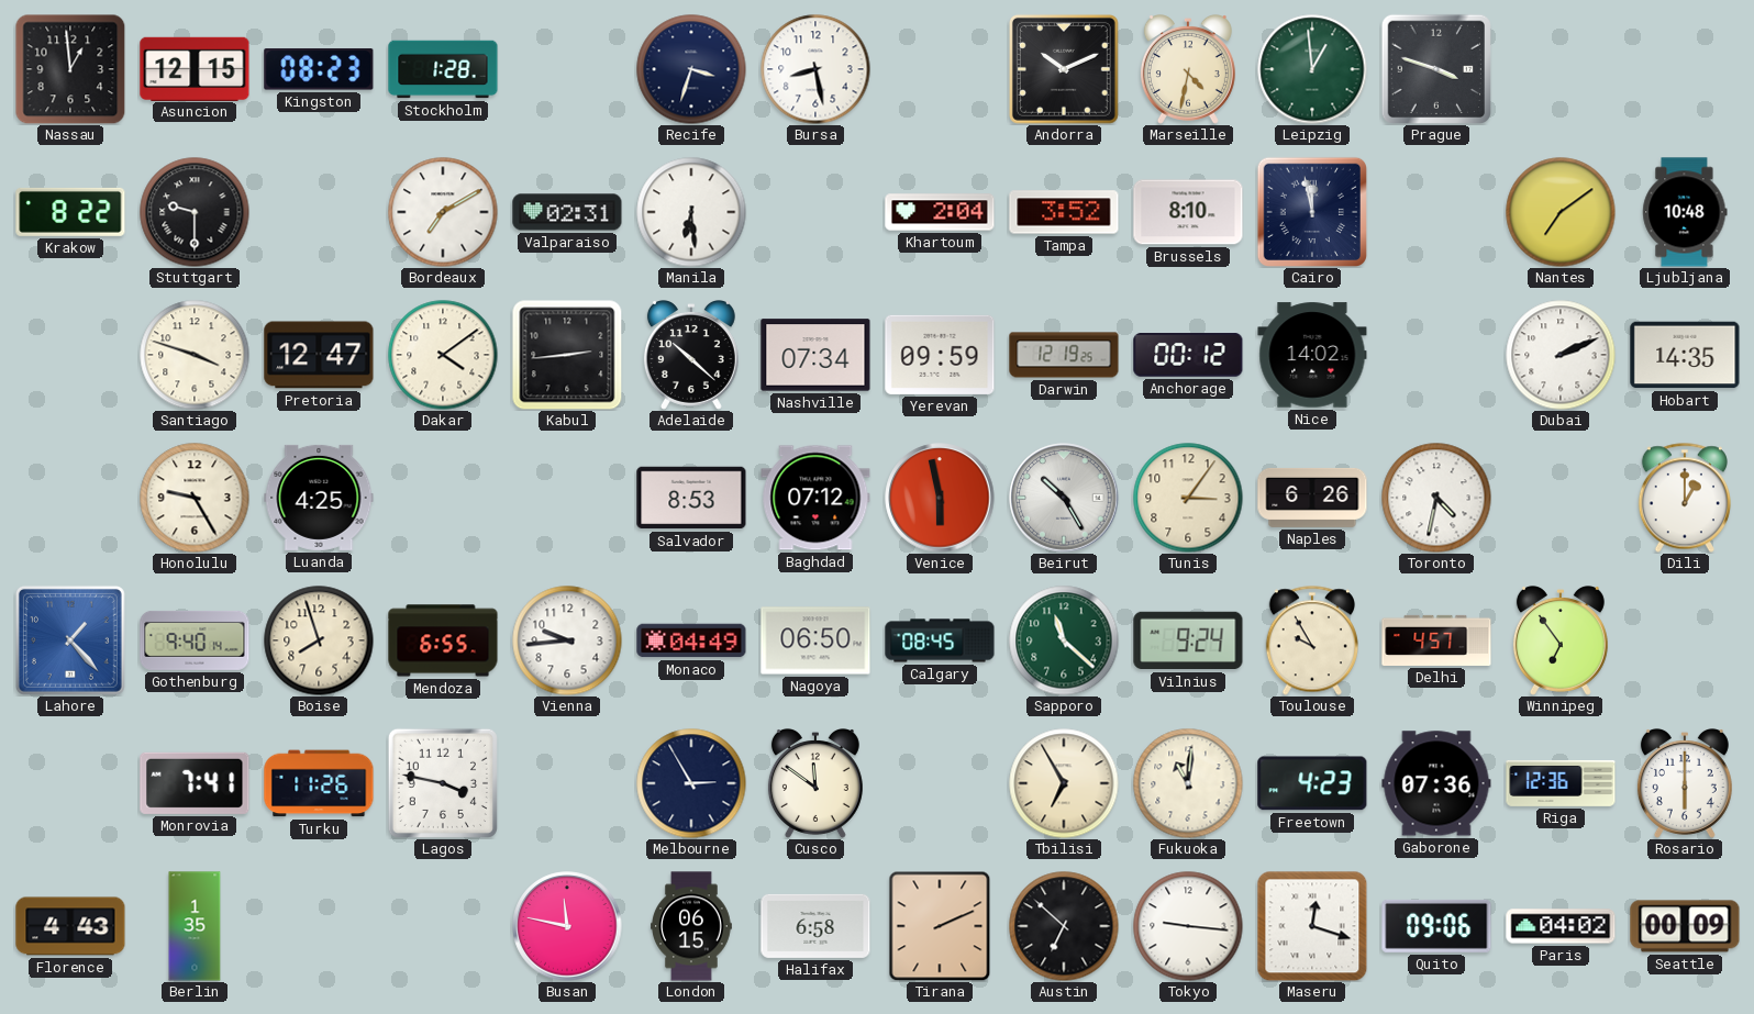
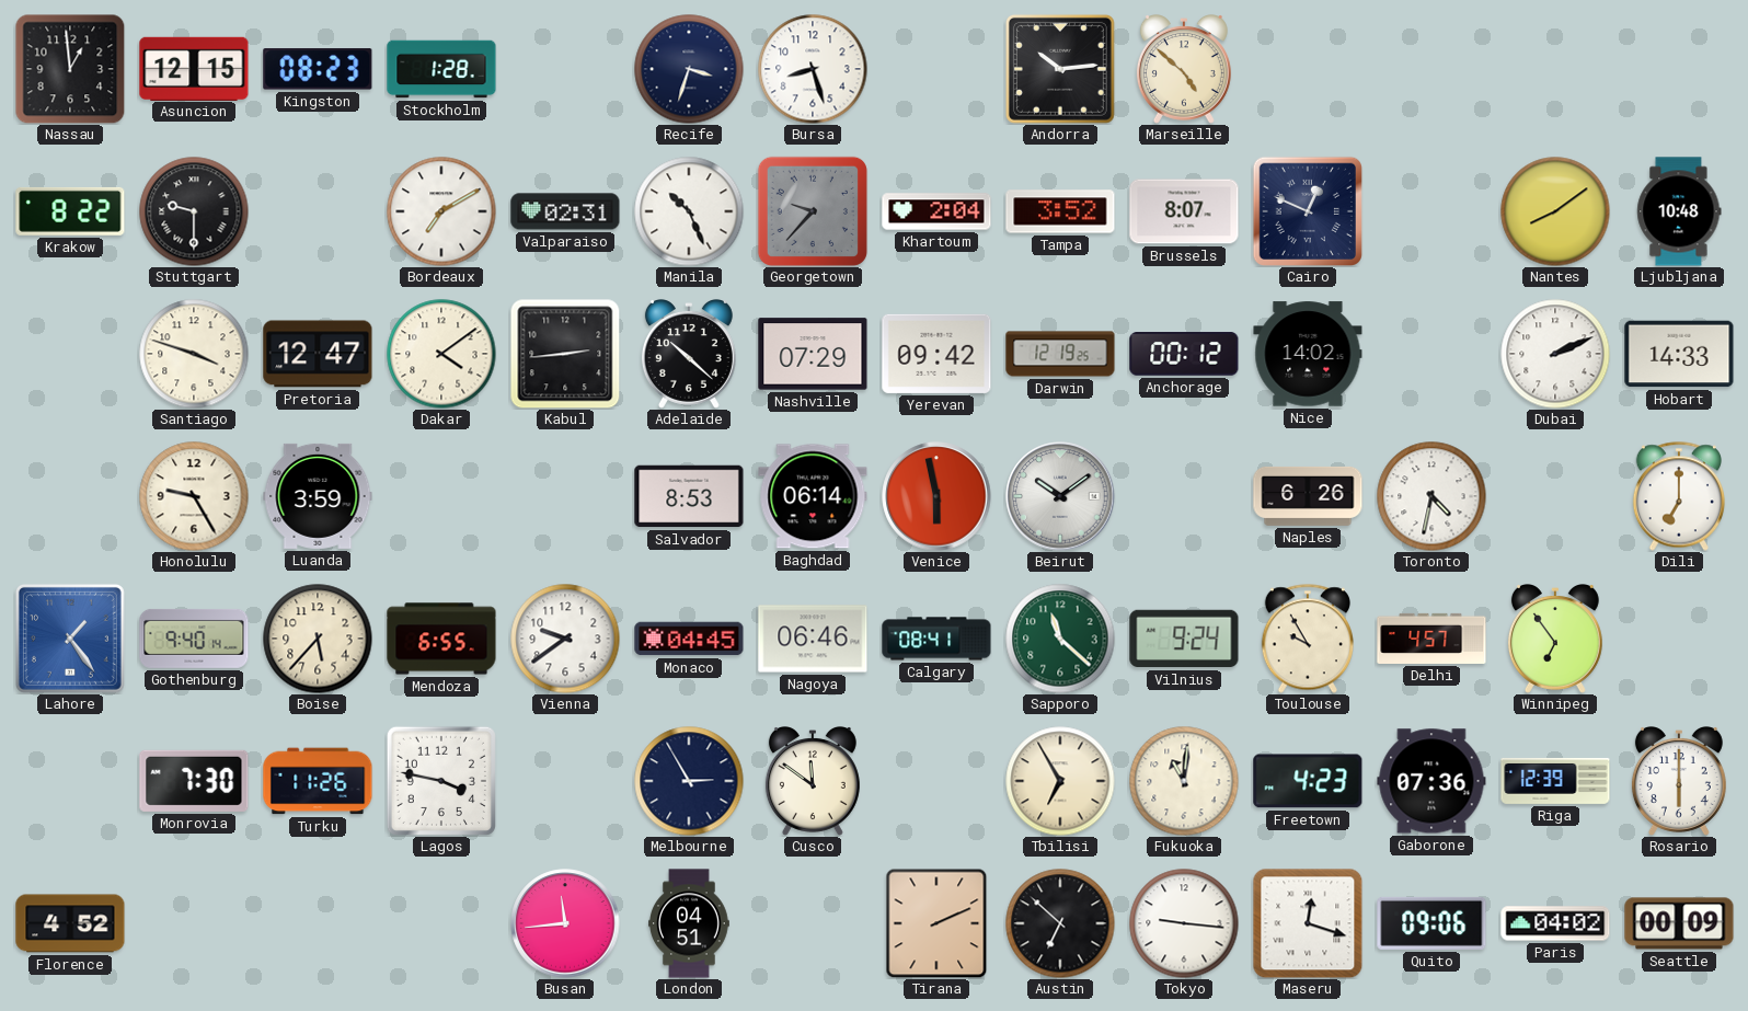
Bursa: 8:28 -> 8:27 (813, 69)
Andorra: 10:11 -> 10:14 (1060, 69)
Marseille: 4:32 -> 4:52 (1184, 70)
Leipzig: 12:59 -> none (1312, 69)
Prague: 3:48 -> none (1435, 68)
Manila: 6:29 -> 10:26 (689, 211)
Georgetown: none -> 9:37 (813, 211)
Brussels: 8:10 -> 8:07 (1184, 211)
Cairo: 11:58 -> 12:49 (1307, 210)
Nantes: 7:09 -> 8:09 (1555, 211)
Nashville: 07:34 -> 07:29 (813, 354)
Yerevan: 09:59 -> 09:42 (936, 354)
Hobart: 14:35 -> 14:33 (1679, 354)
Luanda: 4:25 -> 3:59 (318, 496)
Baghdad: 07:12 -> 06:14 (813, 496)
Beirut: 10:25 -> 10:09 (1060, 496)
Tunis: 3:06 -> none (1188, 498)
Dili: 1:00 -> 7:00 (1679, 496)
Lahore: 1:23 -> 1:24 (70, 639)
Boise: 7:57 -> 5:37 (318, 639)
Vienna: 9:44 -> 9:39 (565, 639)
Monaco: 04:49 -> 04:45 (689, 639)
Nagoya: 06:50 -> 06:46 (813, 639)
Calgary: 08:45 -> 08:41 (936, 639)
Monrovia: 7:41 -> 7:30 (194, 781)
Riga: 12:36 -> 12:39 (1555, 781)
Florence: 4:43 -> 4:52 (70, 923)
Berlin: 1:35 -> none (195, 926)
Busan: 11:47 -> 11:44 (565, 923)
London: 06:15 -> 04:51 (690, 923)
Halifax: 6:58 -> none (815, 926)
